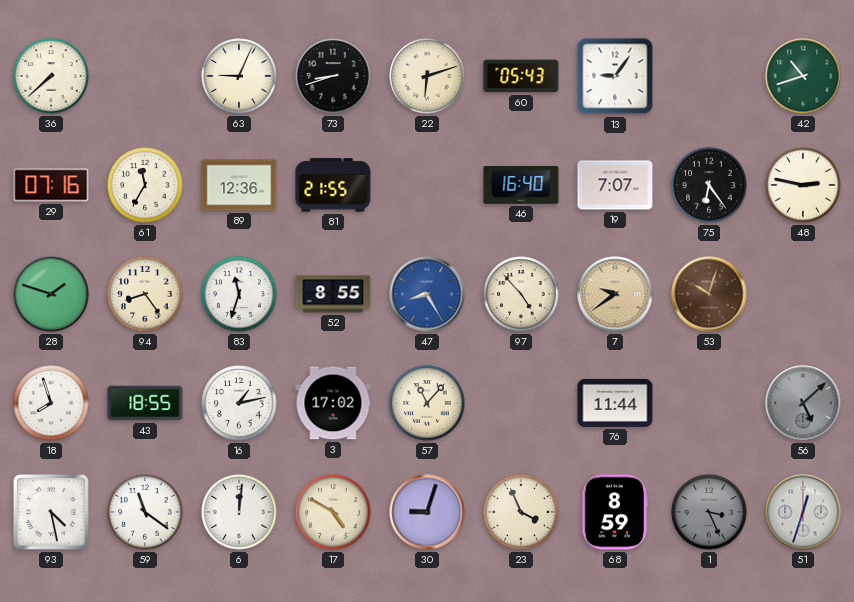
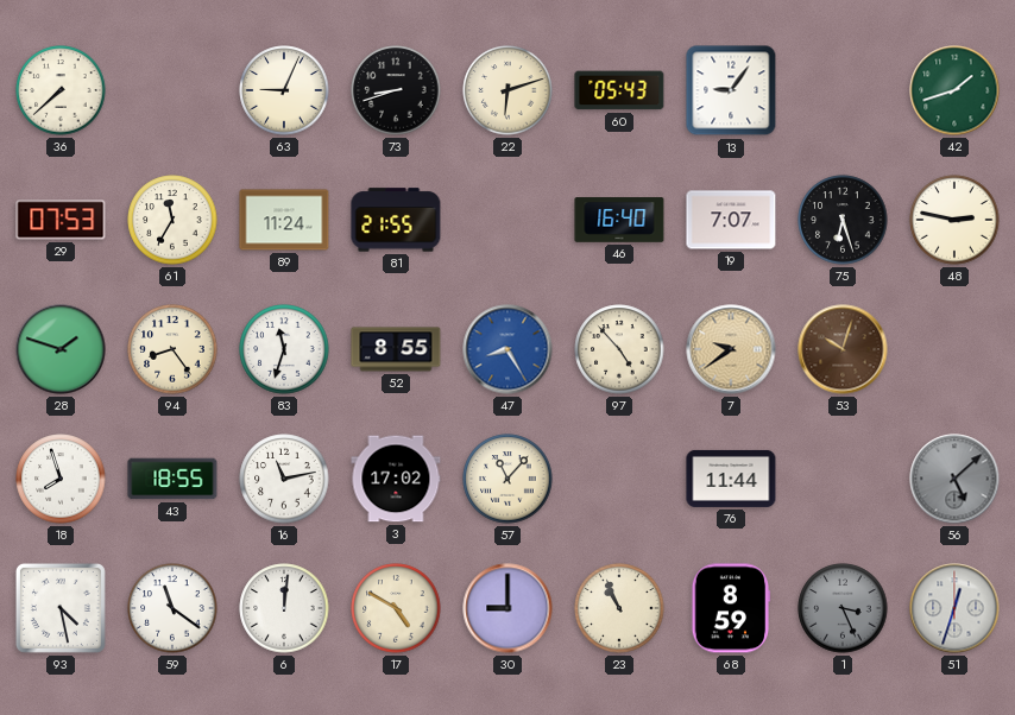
42: 10:42 -> 1:42 (954, 90)
29: 07:16 -> 07:53 (61, 220)
89: 12:36 -> 11:24 (284, 220)
75: 6:24 -> 6:27 (843, 220)
16: 1:13 -> 11:13 (284, 479)
30: 9:03 -> 9:00 (508, 608)
23: 3:56 -> 10:56 (619, 608)
